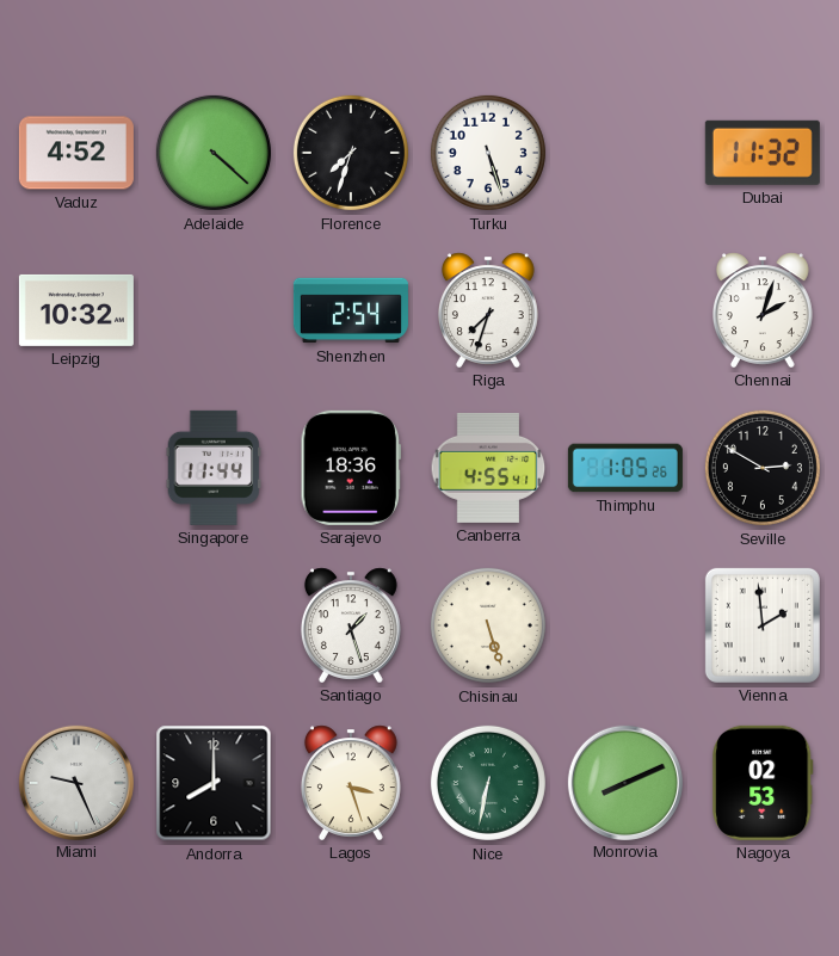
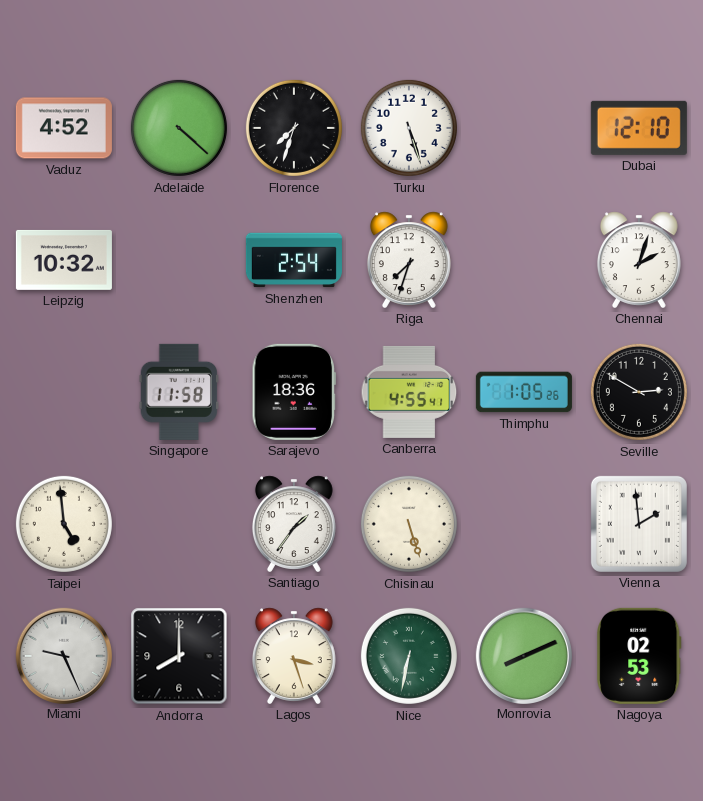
Dubai: 11:32 -> 12:10 (639, 128)
Singapore: 11:44 -> 11:58 (179, 392)
Taipei: none -> 4:59 (64, 524)
Santiago: 1:27 -> 1:36 (294, 524)
